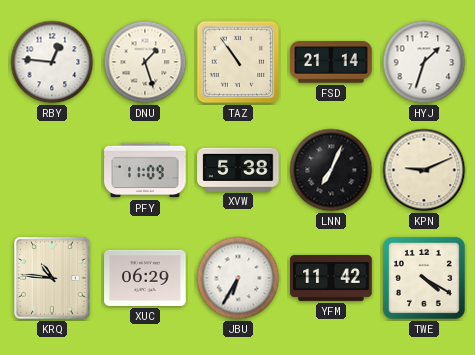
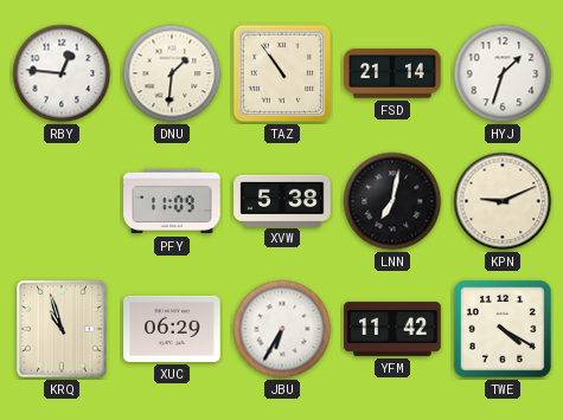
DNU: 1:27 -> 1:31 (172, 73)
LNN: 7:04 -> 7:02 (392, 201)
KRQ: 10:46 -> 10:57 (62, 329)
